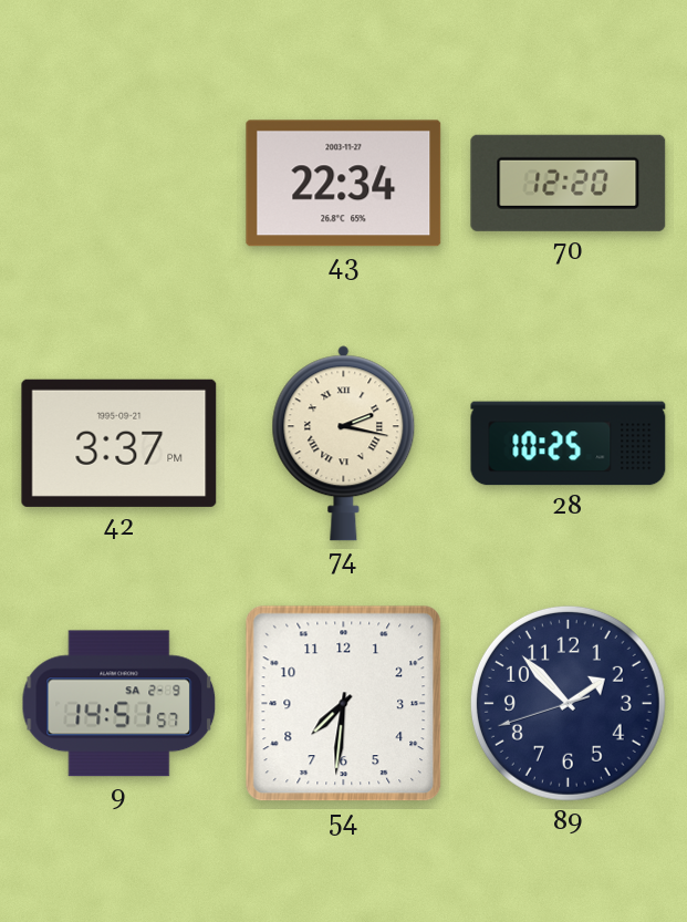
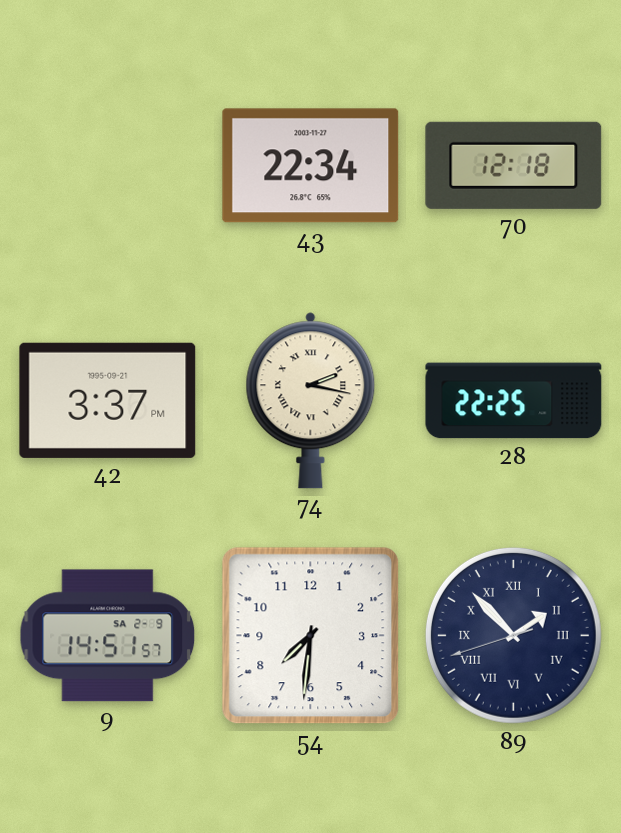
70: 12:20 -> 12:18 (514, 165)
28: 10:25 -> 22:25 (514, 401)
89 numerals: Arabic -> Roman (513, 635)
